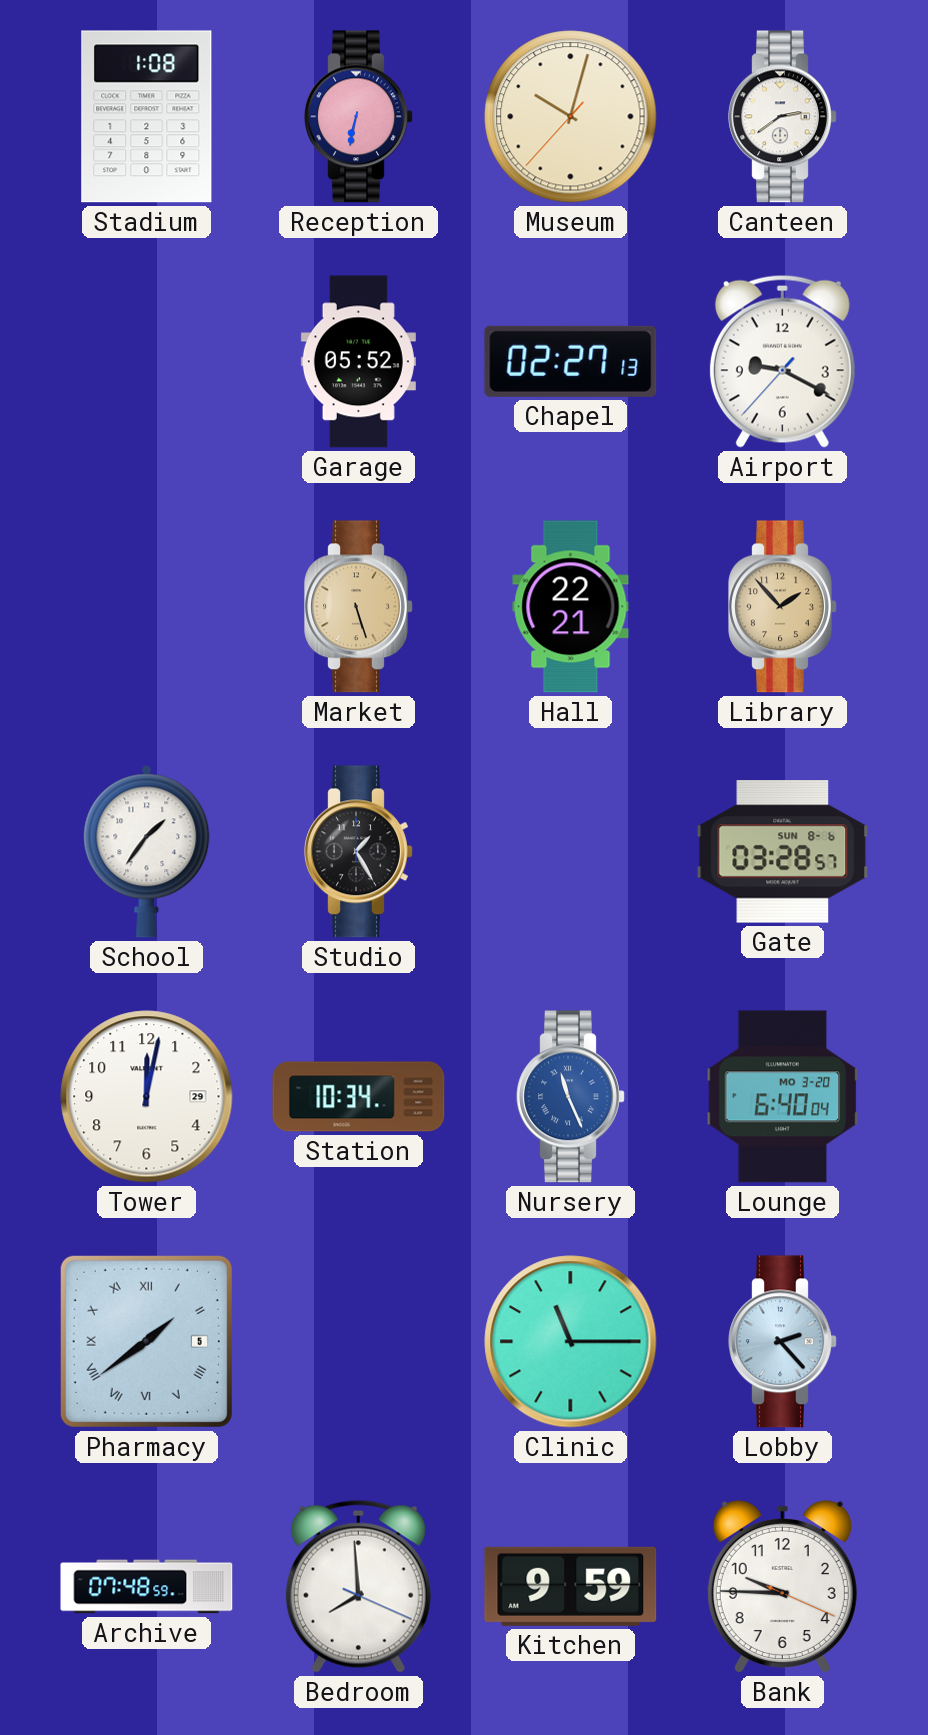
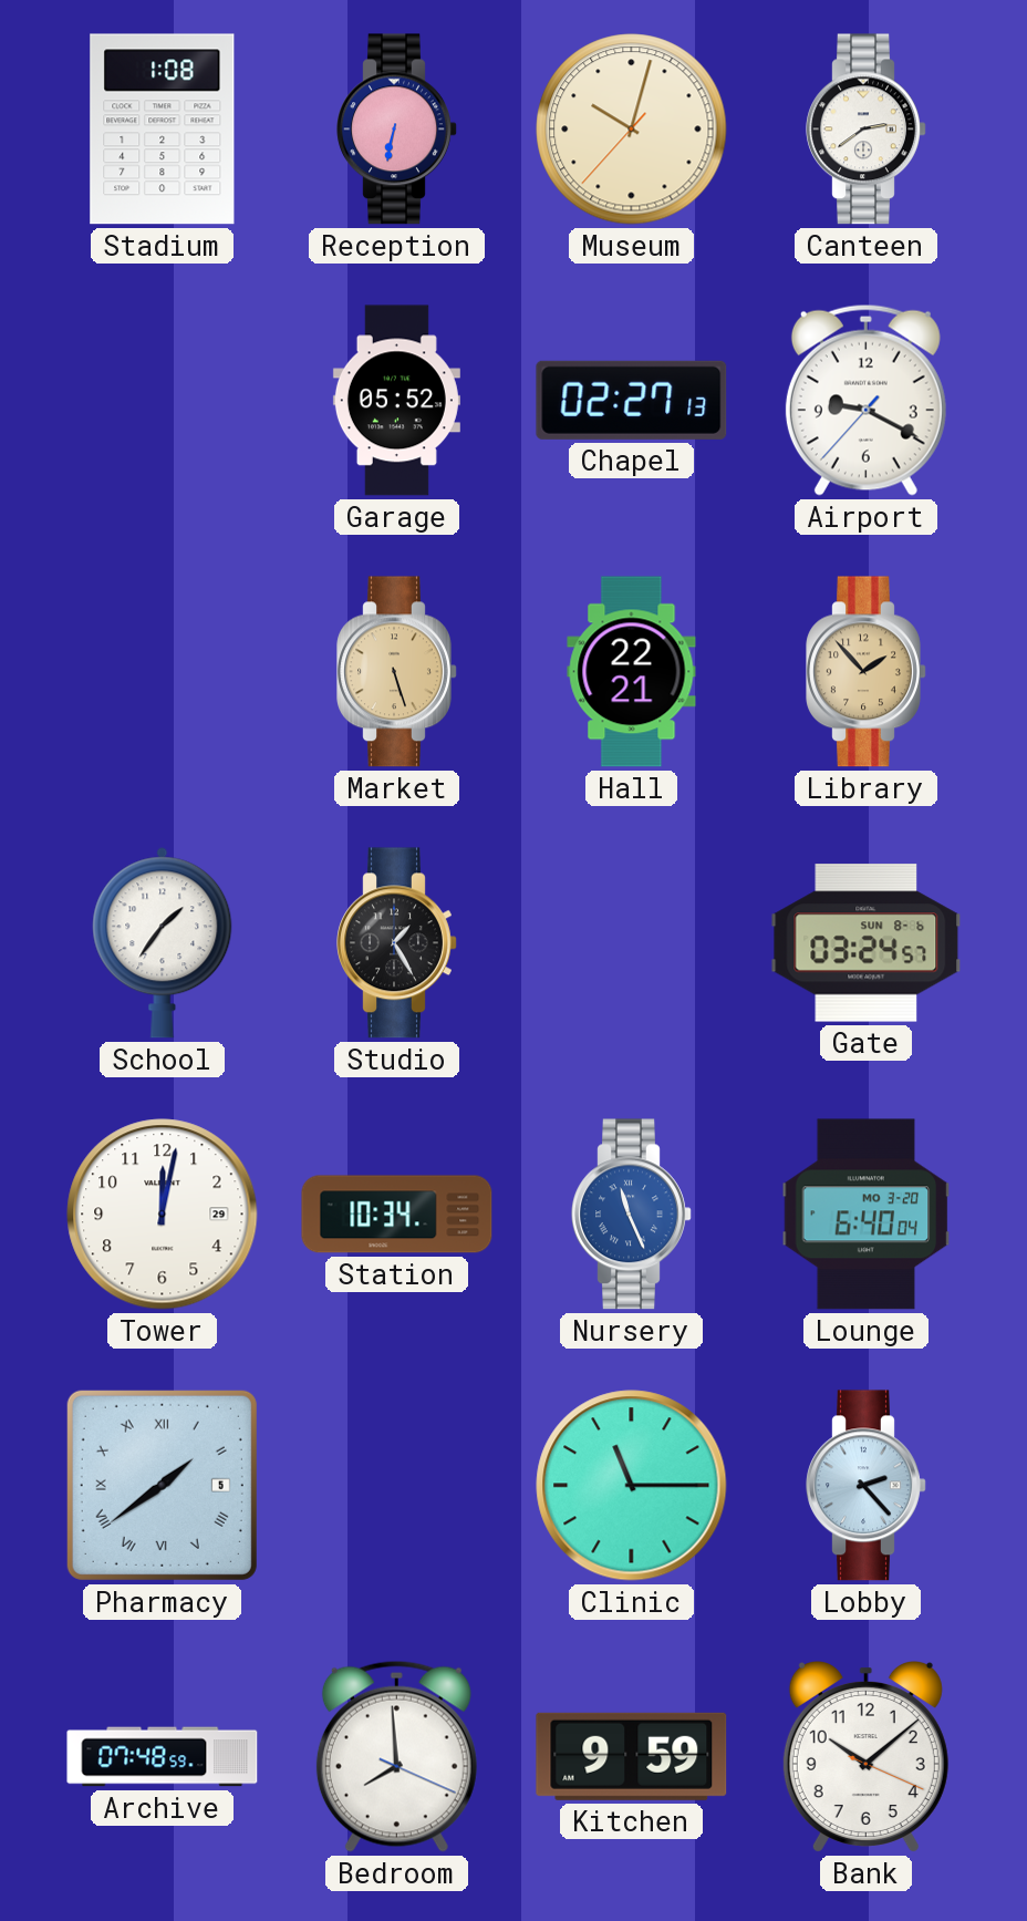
Gate: 03:28 -> 03:24 (867, 943)
Bank: 9:45 -> 10:08 (865, 1757)
